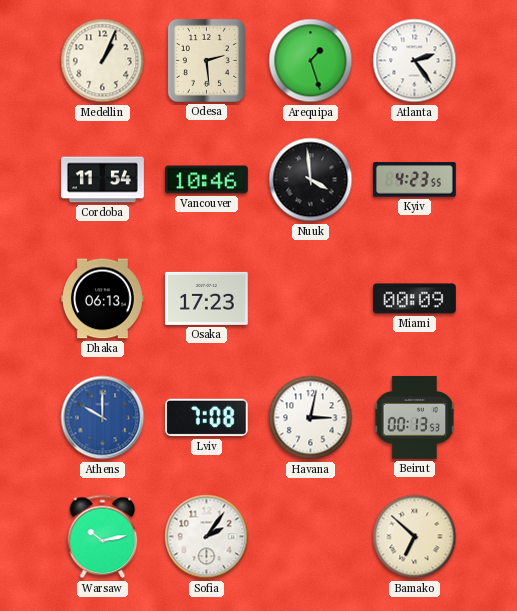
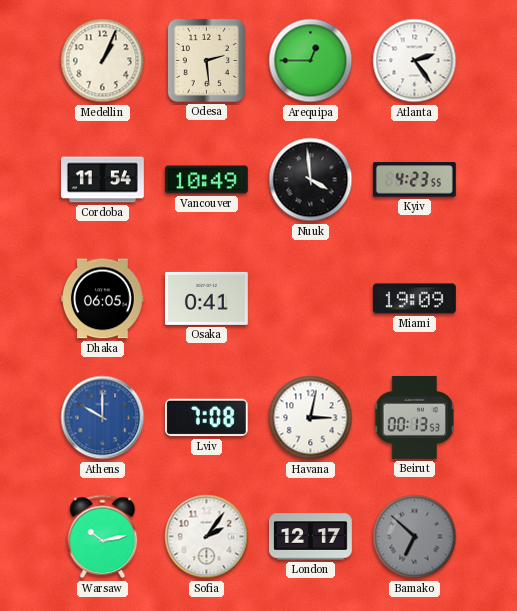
Arequipa: 1:27 -> 12:45 (311, 61)
Vancouver: 10:46 -> 10:49 (206, 180)
Dhaka: 06:13 -> 06:05 (102, 299)
Osaka: 17:23 -> 0:41 (206, 298)
Miami: 00:09 -> 19:09 (414, 299)
London: none -> 12:17 (311, 537)
Bamako dial: cream -> grey (415, 537)
